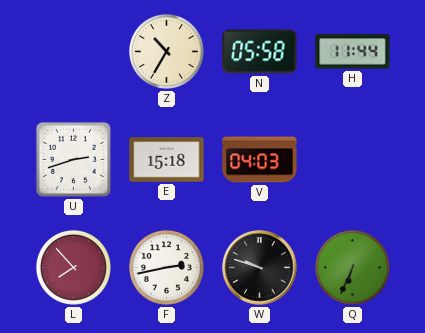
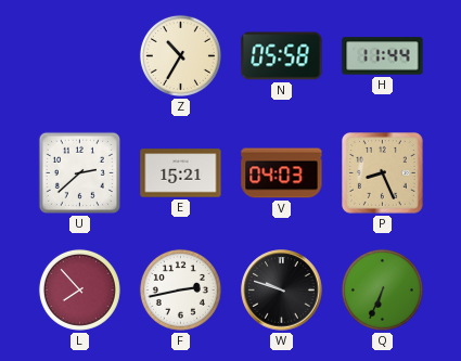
U: 2:42 -> 2:38 (79, 172)
E: 15:18 -> 15:21 (181, 173)
P: none -> 8:26 (383, 173)
